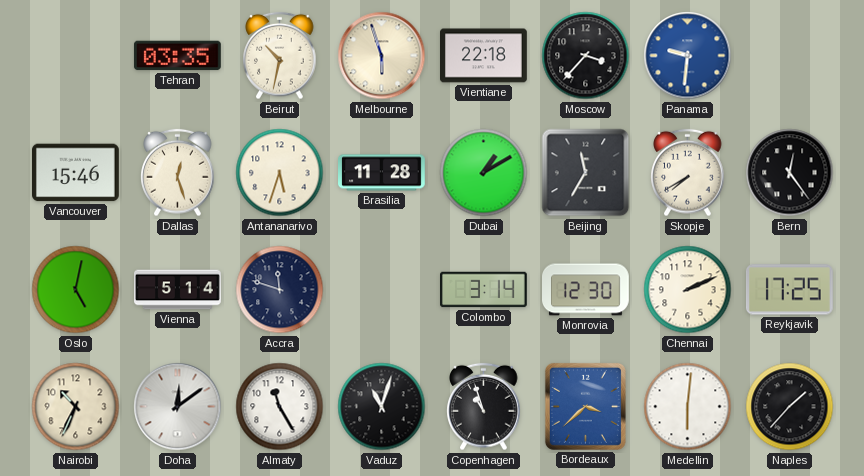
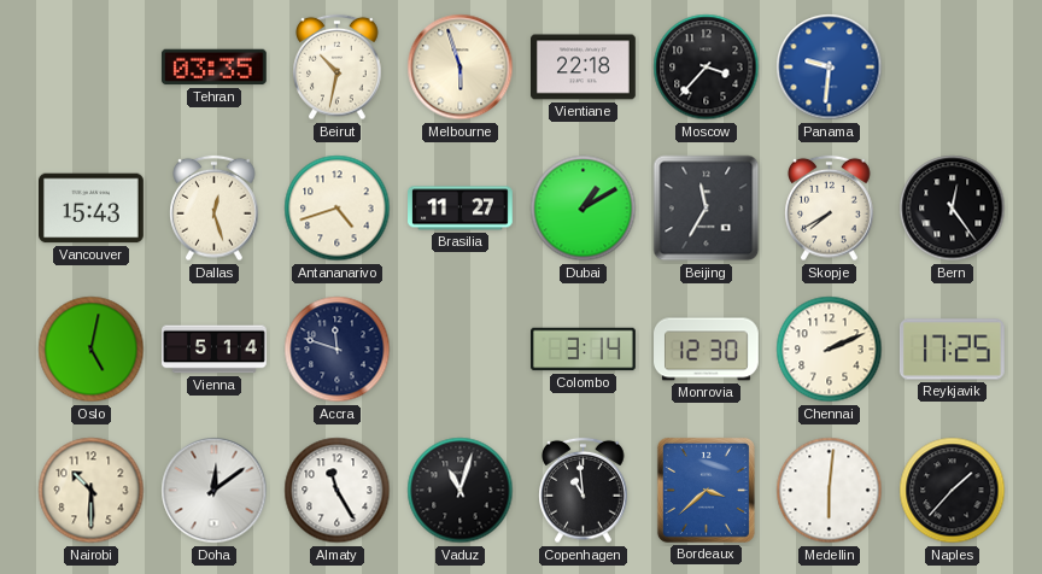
Vancouver: 15:46 -> 15:43 (92, 209)
Antananarivo: 5:33 -> 4:42 (338, 209)
Brasilia: 11:28 -> 11:27 (461, 209)
Nairobi: 10:34 -> 10:30 (92, 491)
Copenhagen: 10:57 -> 10:59 (584, 491)
